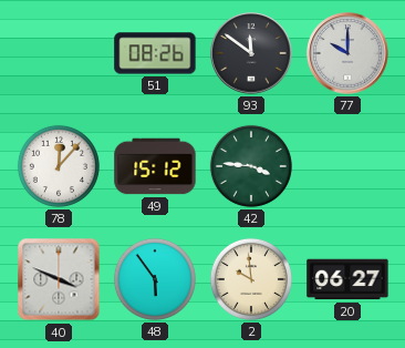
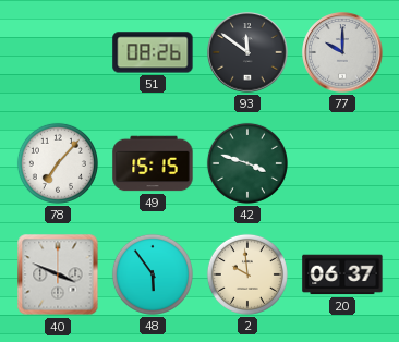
78: 12:07 -> 7:07 (58, 163)
49: 15:12 -> 15:15 (153, 163)
42: 3:46 -> 3:48 (247, 163)
20: 06:27 -> 06:37 (342, 274)
